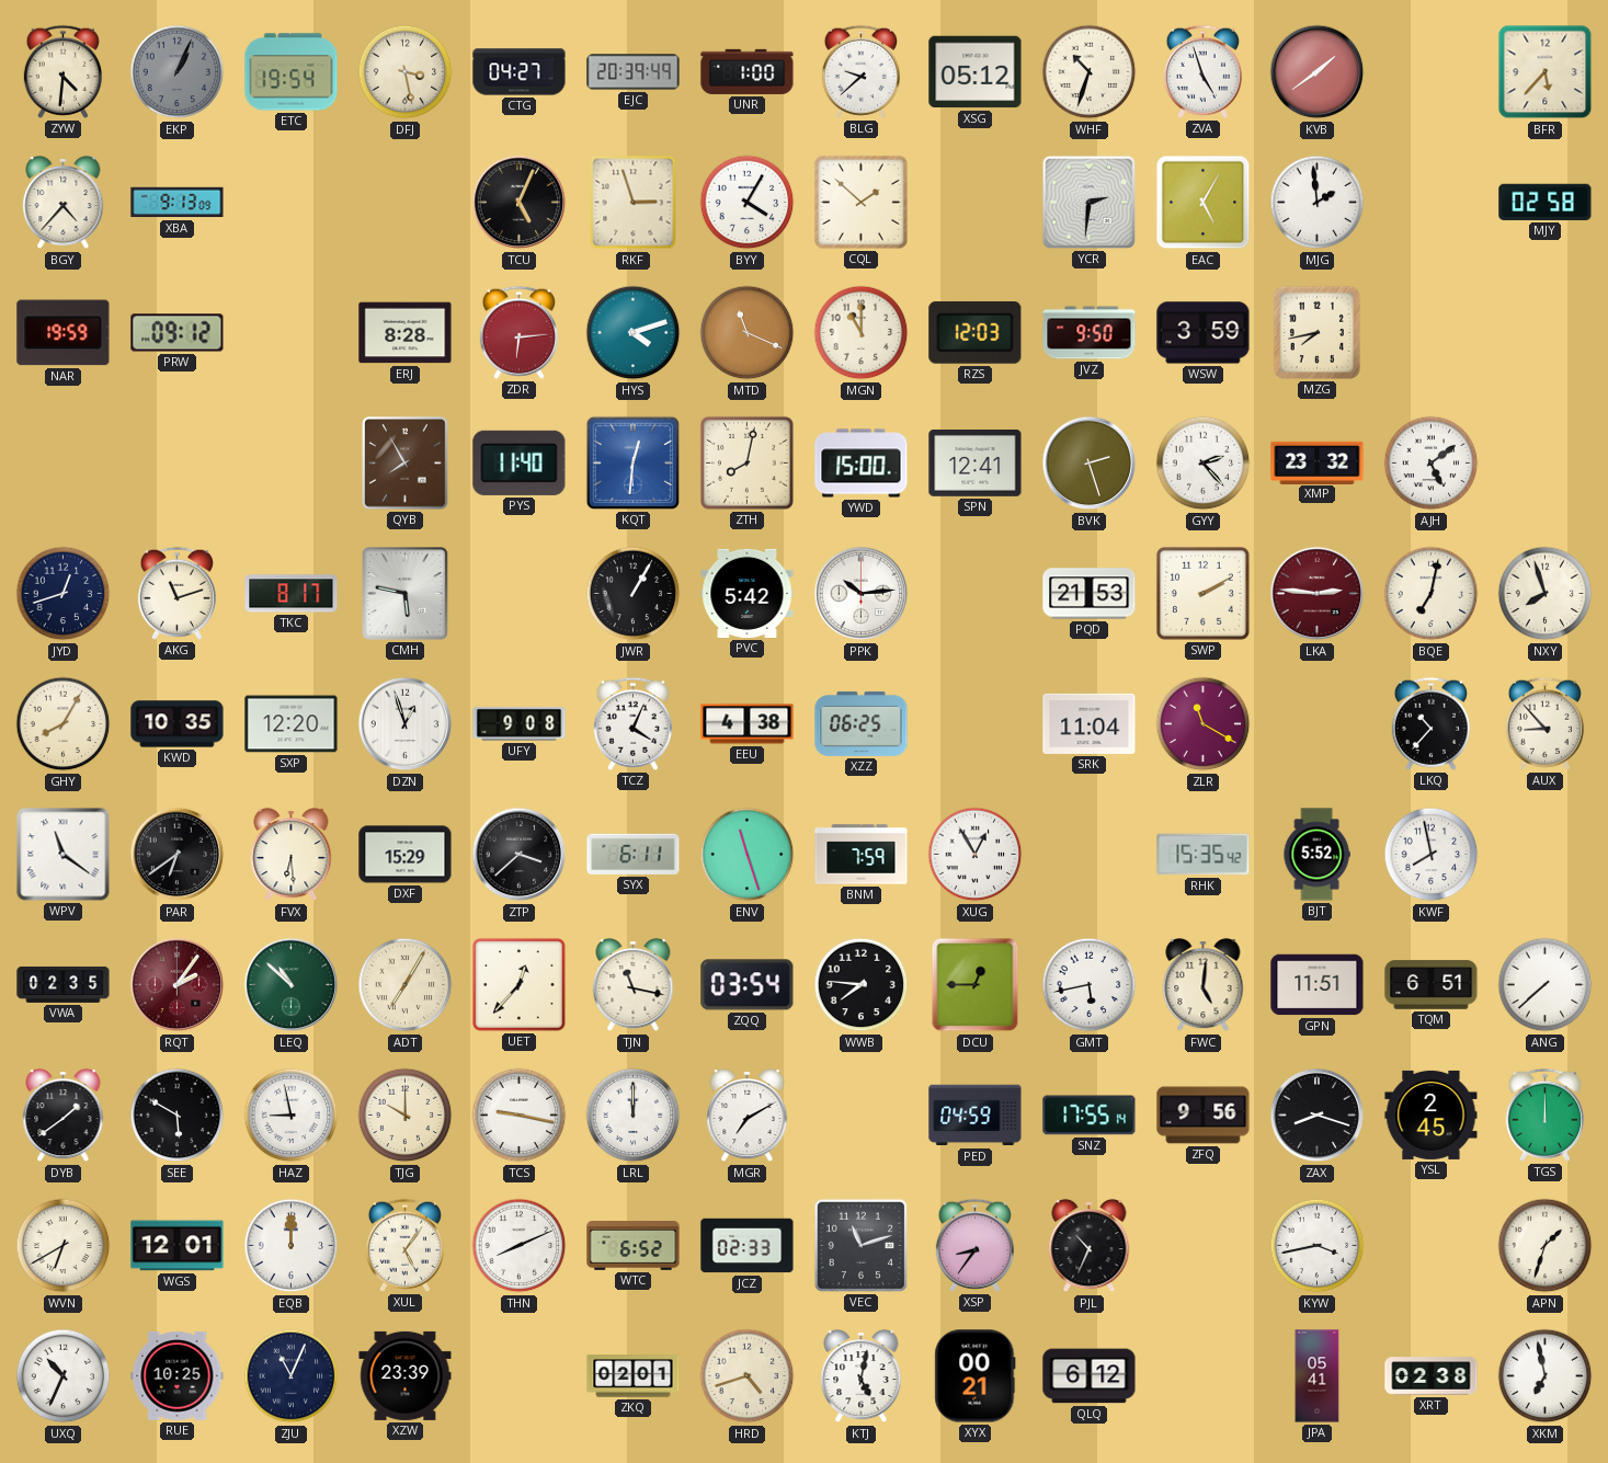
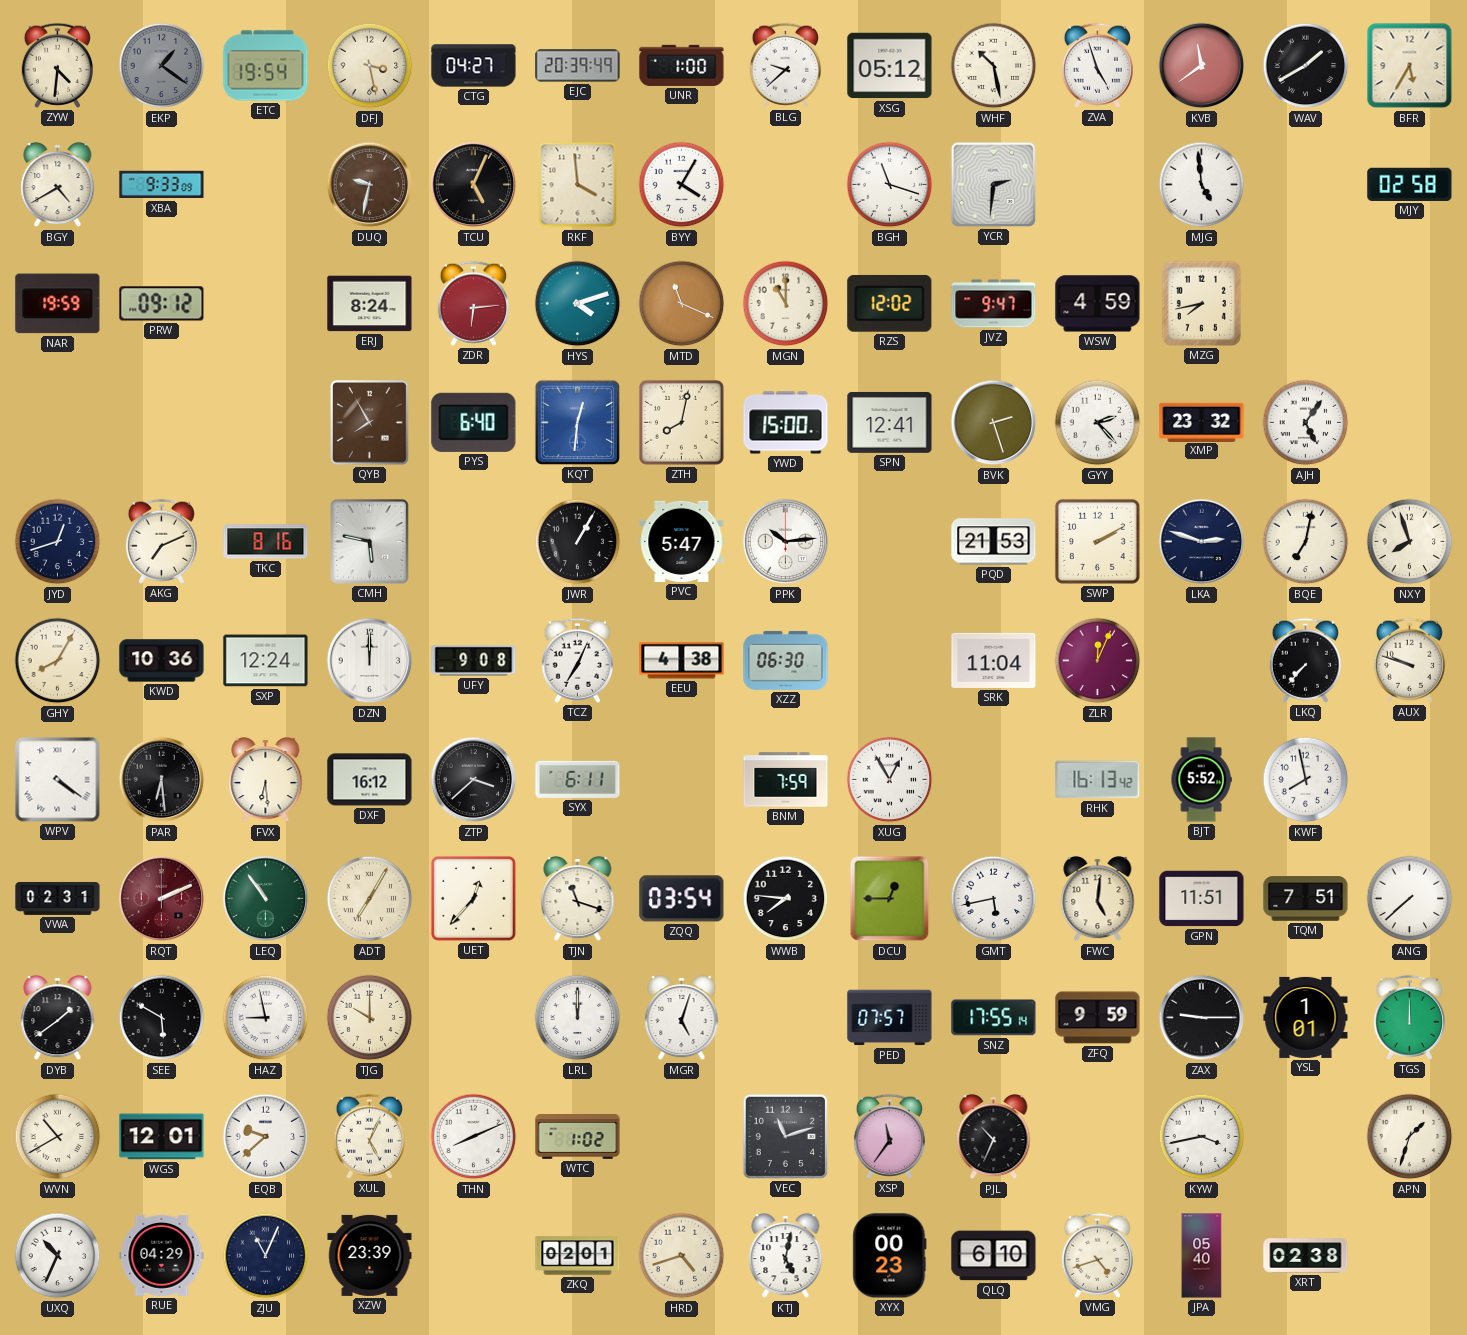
EKP: 1:04 -> 1:21 (162, 66)
WHF: 10:33 -> 10:28 (994, 66)
KVB: 1:39 -> 11:39 (1202, 66)
WAV: none -> 1:40 (1306, 66)
BFR: 5:37 -> 5:35 (1410, 66)
BGY: 4:37 -> 4:40 (58, 185)
XBA: 9:13 -> 9:33 (162, 185)
DUQ: none -> 9:32 (370, 185)
RKF: 2:57 -> 3:59 (578, 185)
CQL: 1:52 -> none (860, 202)
BGH: none -> 11:18 (890, 185)
EAC: 5:05 -> none (1204, 203)
MJG: 1:59 -> 4:59 (1202, 185)
ERJ: 8:28 -> 8:24 (370, 304)
RZS: 12:03 -> 12:02 (890, 303)
JVZ: 9:50 -> 9:47 (994, 304)
WSW: 3:59 -> 4:59 (1098, 304)
PYS: 11:40 -> 6:40 (474, 422)
AJH: 5:09 -> 5:06 (1306, 423)
AKG: 11:12 -> 7:11 (161, 541)
TKC: 8:17 -> 8:16 (266, 542)
PVC: 5:42 -> 5:47 (682, 541)
LKA: 2:46 -> 2:48 (1202, 542)
LKA dial: burgundy -> navy (1202, 542)
KWD: 10:35 -> 10:36 (162, 661)
SXP: 12:20 -> 12:24 (266, 661)
DZN: 12:57 -> 12:00 (370, 661)
TCZ: 4:04 -> 7:04 (577, 660)
XZZ: 06:25 -> 06:30 (786, 660)
ZLR: 11:20 -> 12:04 (1098, 661)
LKQ: 10:37 -> 7:37 (1305, 660)
AUX: 8:53 -> 9:48 (1409, 660)
WPV: 11:21 -> 4:21 (58, 780)
PAR: 6:39 -> 6:29 (162, 780)
DXF: 15:29 -> 16:12 (370, 780)
ENV: 11:27 -> none (748, 855)
RHK: 15:35 -> 16:13 (1098, 780)
VWA: 02:35 -> 02:31 (58, 899)
RQT: 2:06 -> 2:11 (162, 899)
LEQ: 10:52 -> 10:54 (266, 899)
TJN: 11:17 -> 11:18 (578, 899)
TQM: 6:51 -> 7:51 (1306, 899)
TCS: 9:17 -> none (520, 1116)
MGR: 7:10 -> 5:03 (682, 1018)
PED: 04:59 -> 07:57 (890, 1018)
ZFQ: 9:56 -> 9:59 (1098, 1018)
ZAX: 8:18 -> 9:15 (1202, 1018)
YSL: 2:45 -> 1:01 (1306, 1017)
WVN: 6:40 -> 10:40 (58, 1137)
EQB: 12:00 -> 9:38 (266, 1137)
XUL: 5:06 -> 5:04 (369, 1136)
WTC: 6:52 -> 1:02 (578, 1137)
JCZ: 02:33 -> none (748, 1246)
XSP: 8:36 -> 11:36 (889, 1136)
RUE: 10:25 -> 04:29 (162, 1255)
XYX: 00:21 -> 00:23 (890, 1256)
QLQ: 6:12 -> 6:10 (994, 1256)
VMG: none -> 4:42 (1097, 1255)
JPA: 05:41 -> 05:40 (1202, 1256)
XKM: 6:58 -> none (1546, 1376)
